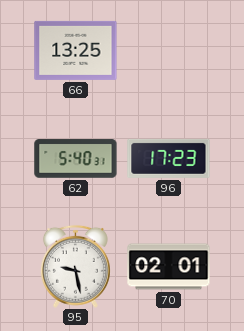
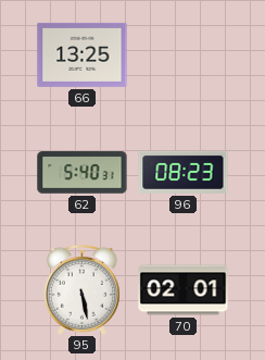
96: 17:23 -> 08:23 (184, 172)
95: 9:28 -> 5:28 (81, 289)
